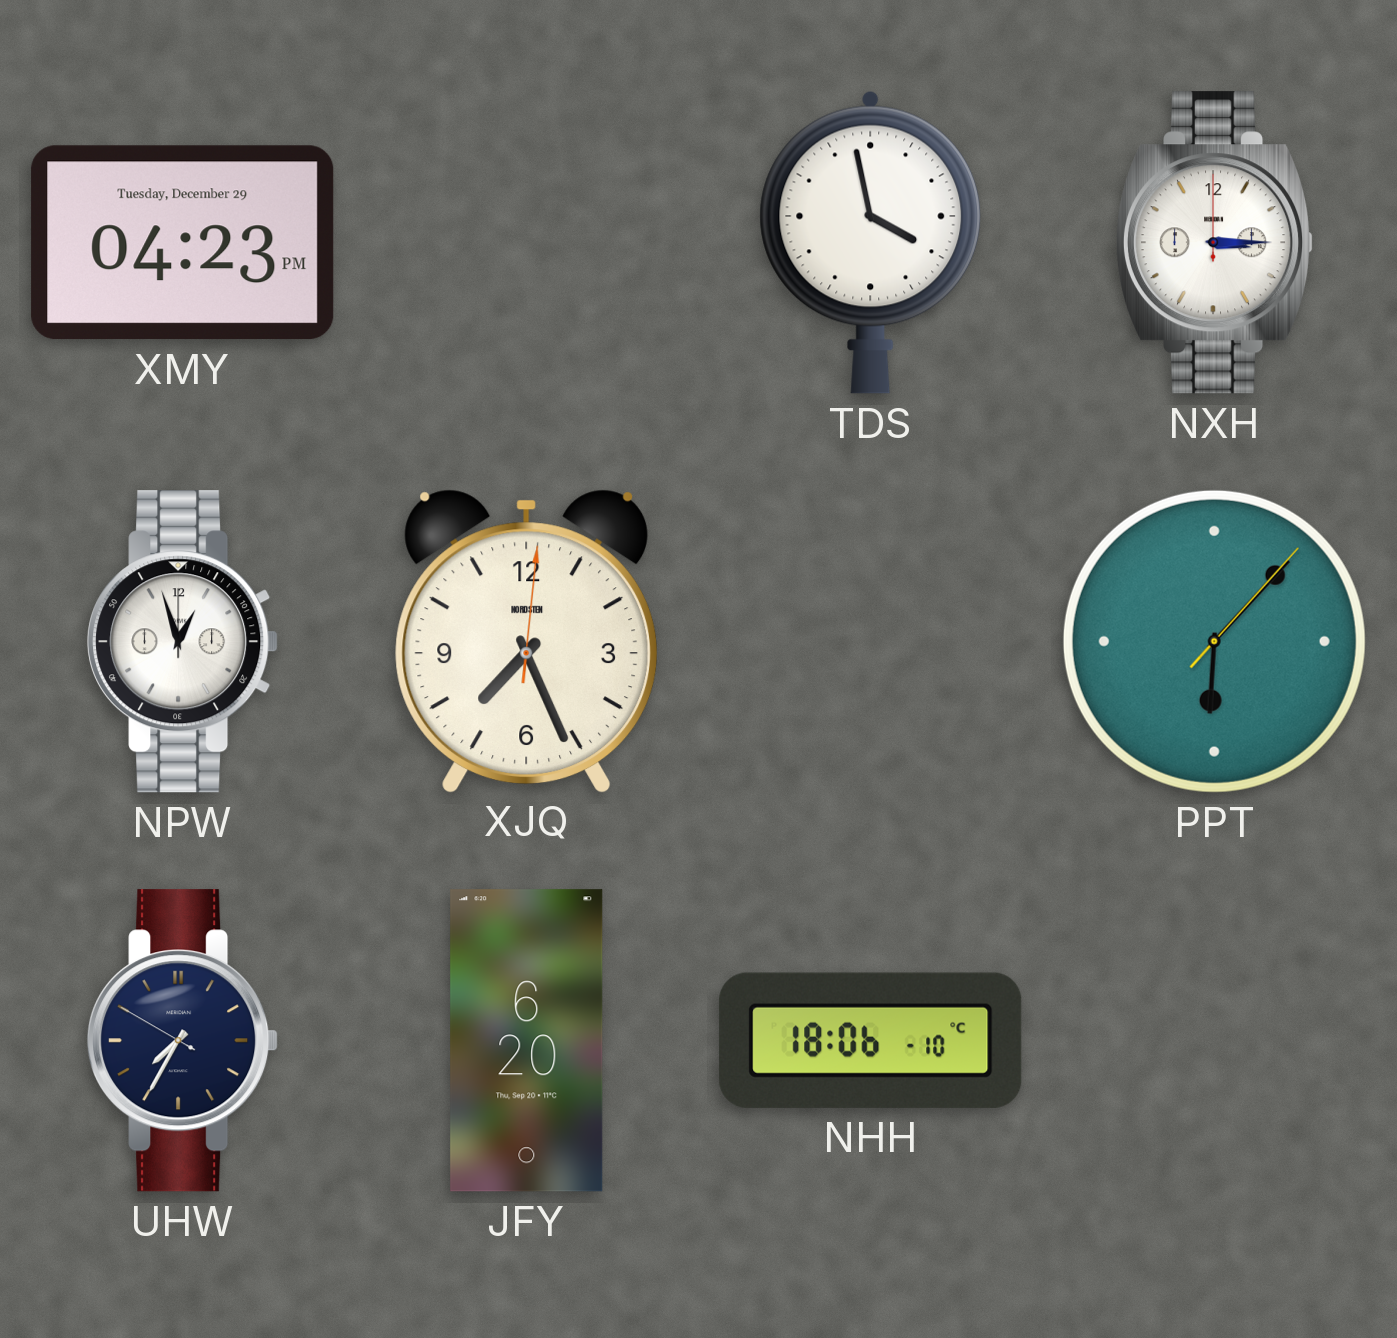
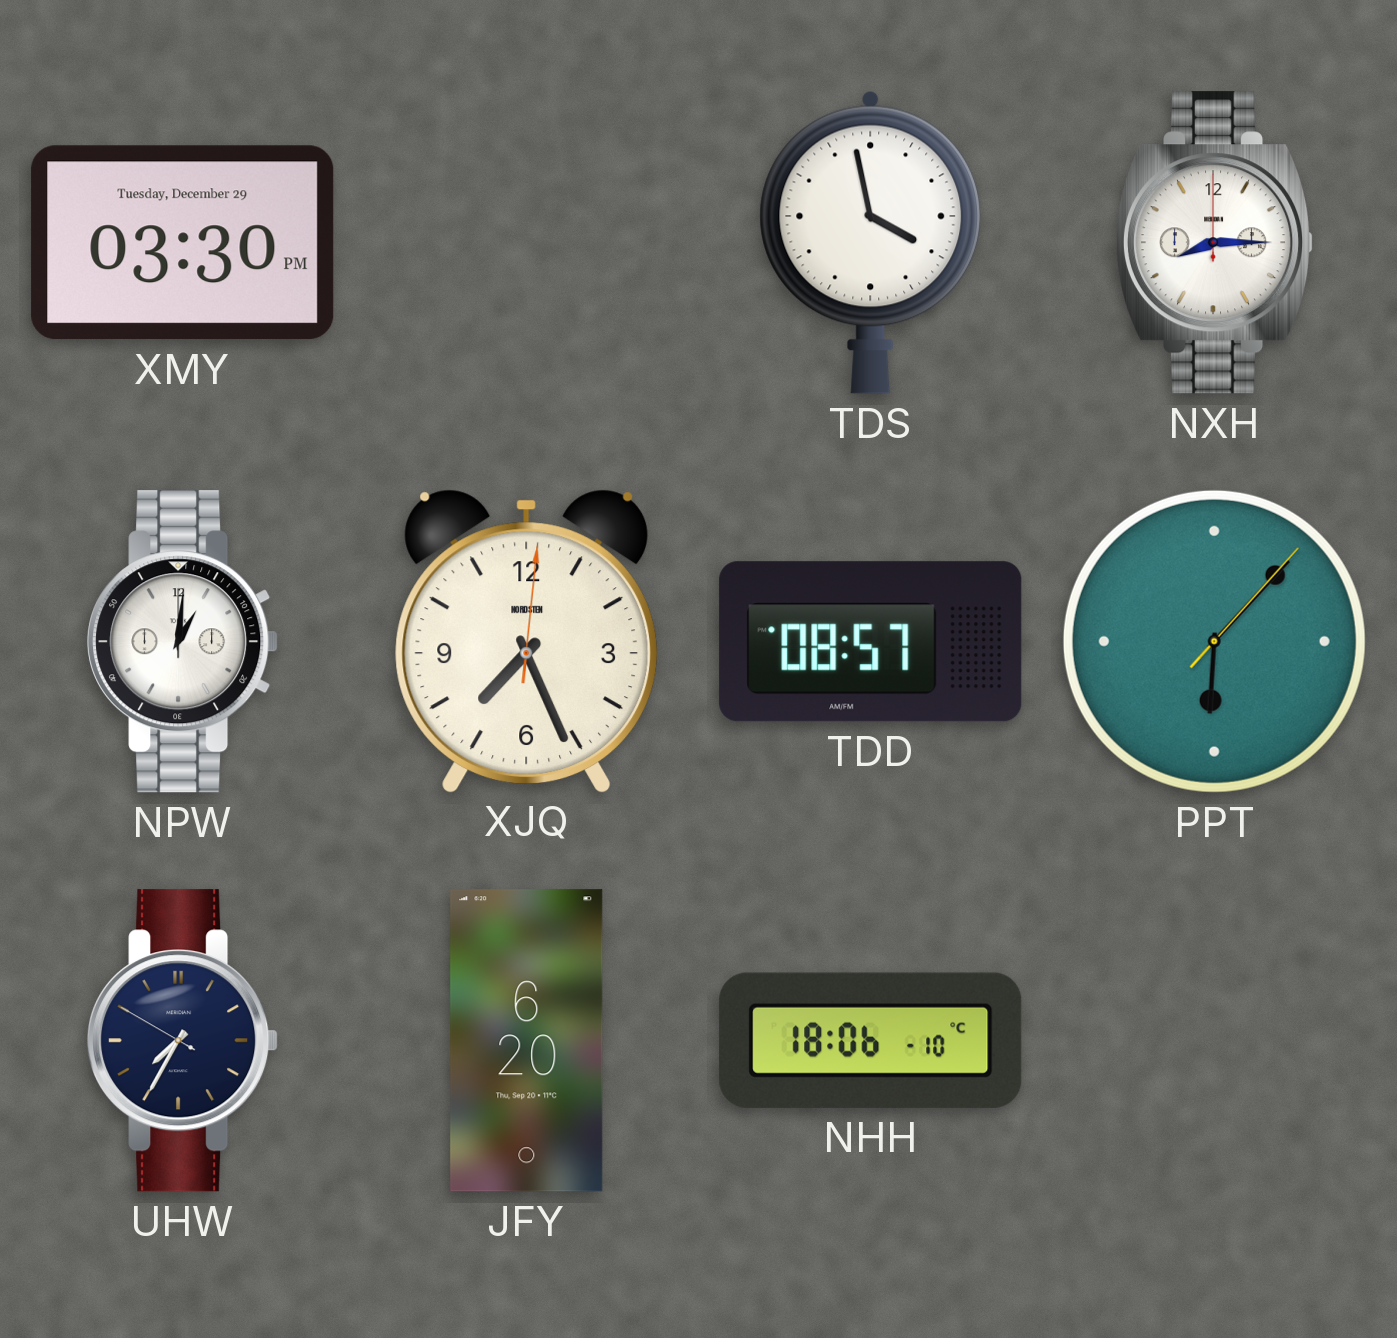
XMY: 04:23 -> 03:30 (183, 243)
NXH: 3:15 -> 8:15 (1215, 243)
NPW: 12:57 -> 1:01 (183, 642)
TDD: none -> 08:57 (871, 642)
